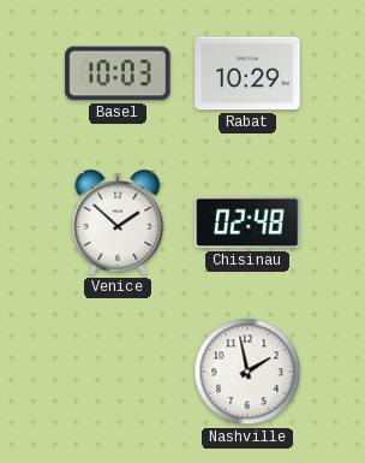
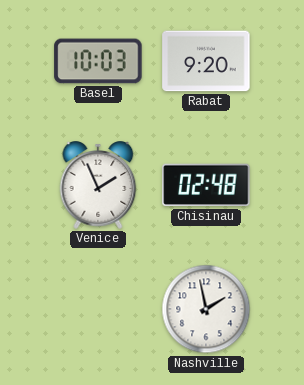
Rabat: 10:29 -> 9:20 (206, 61)
Venice: 1:52 -> 1:56 (98, 185)
